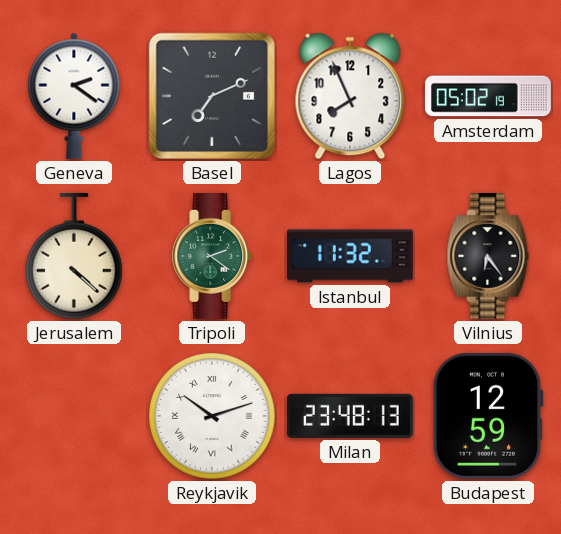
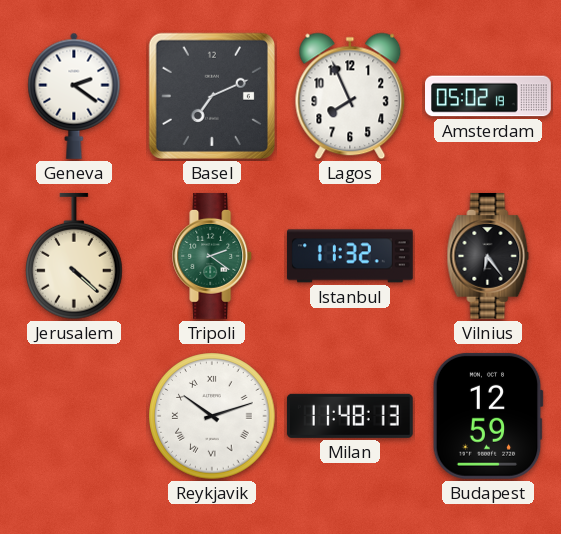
Milan: 23:48 -> 11:48 (350, 416)
